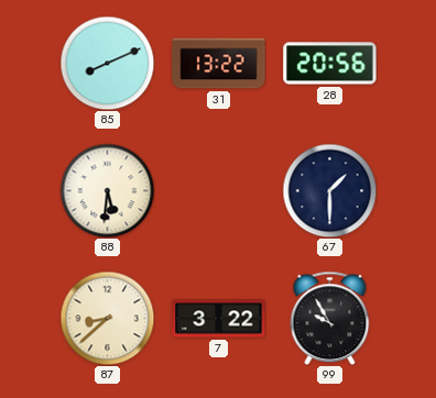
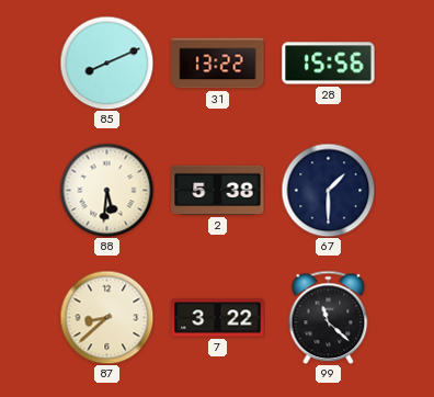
28: 20:56 -> 15:56 (329, 64)
2: none -> 5:38 (218, 190)
99: 9:55 -> 11:22 (329, 317)
